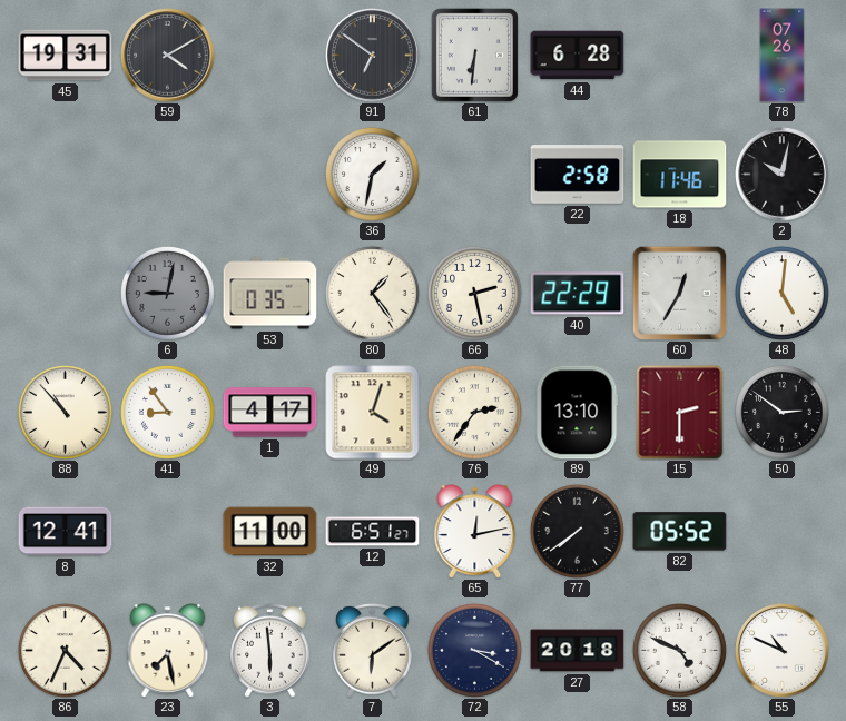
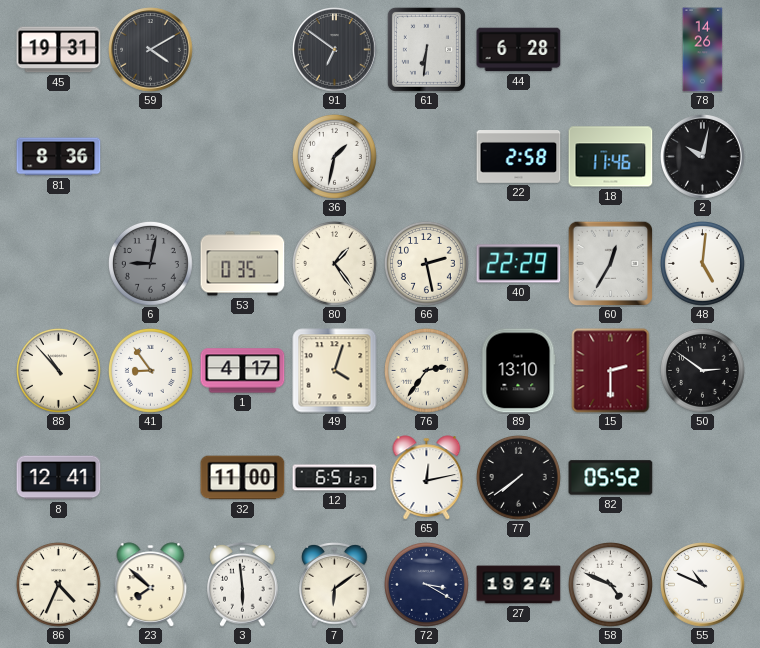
78: 07:26 -> 14:26 (703, 50)
81: none -> 8:36 (59, 157)
23: 7:28 -> 7:52 (151, 585)
27: 20:18 -> 19:24 (519, 585)
